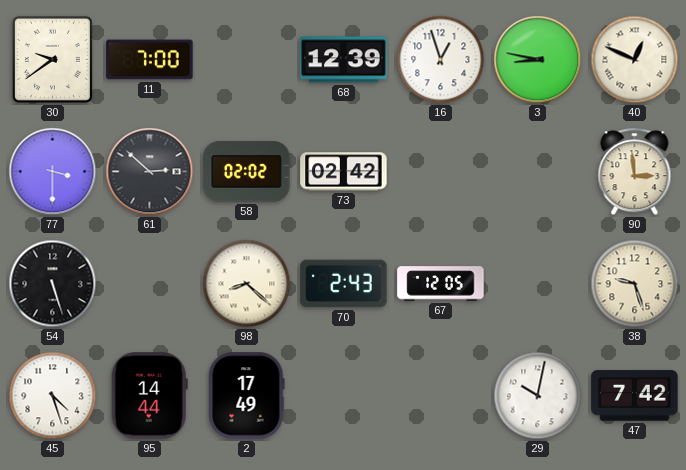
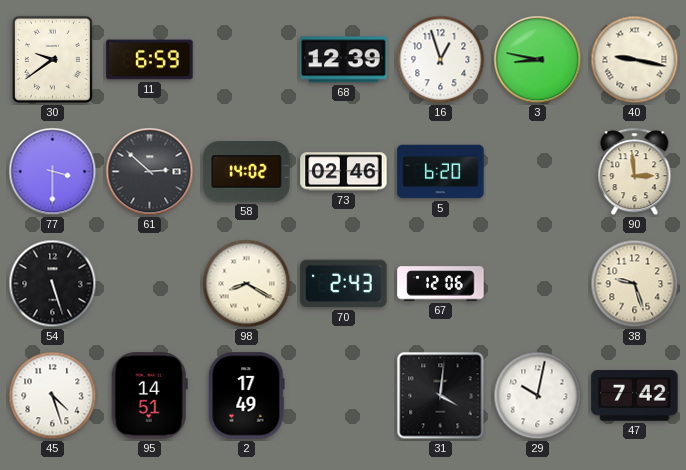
11: 7:00 -> 6:59 (150, 60)
40: 12:49 -> 9:17 (635, 60)
58: 02:02 -> 14:02 (247, 172)
73: 02:42 -> 02:46 (344, 172)
5: none -> 6:20 (441, 172)
98: 8:22 -> 8:20 (247, 284)
67: 12:05 -> 12:06 (441, 284)
95: 14:44 -> 14:51 (149, 396)
31: none -> 4:01 (441, 396)
